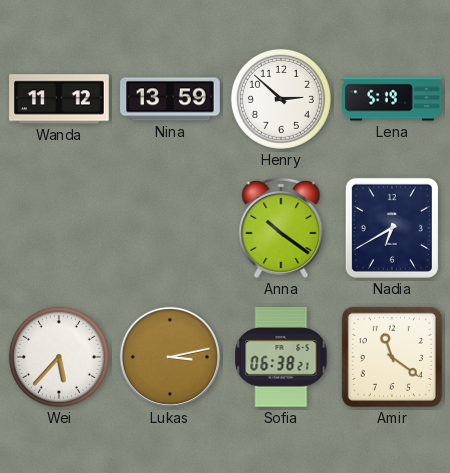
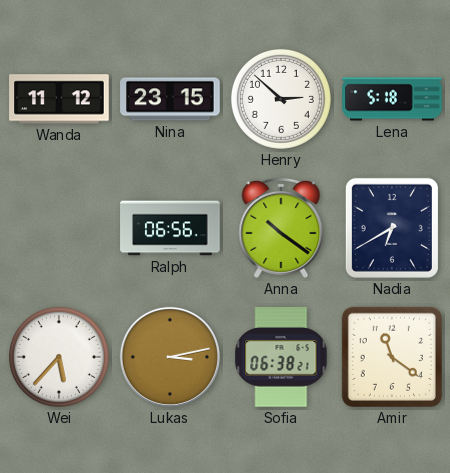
Nina: 13:59 -> 23:15 (170, 99)
Lena: 5:19 -> 5:18 (392, 99)
Ralph: none -> 06:56 (170, 228)
